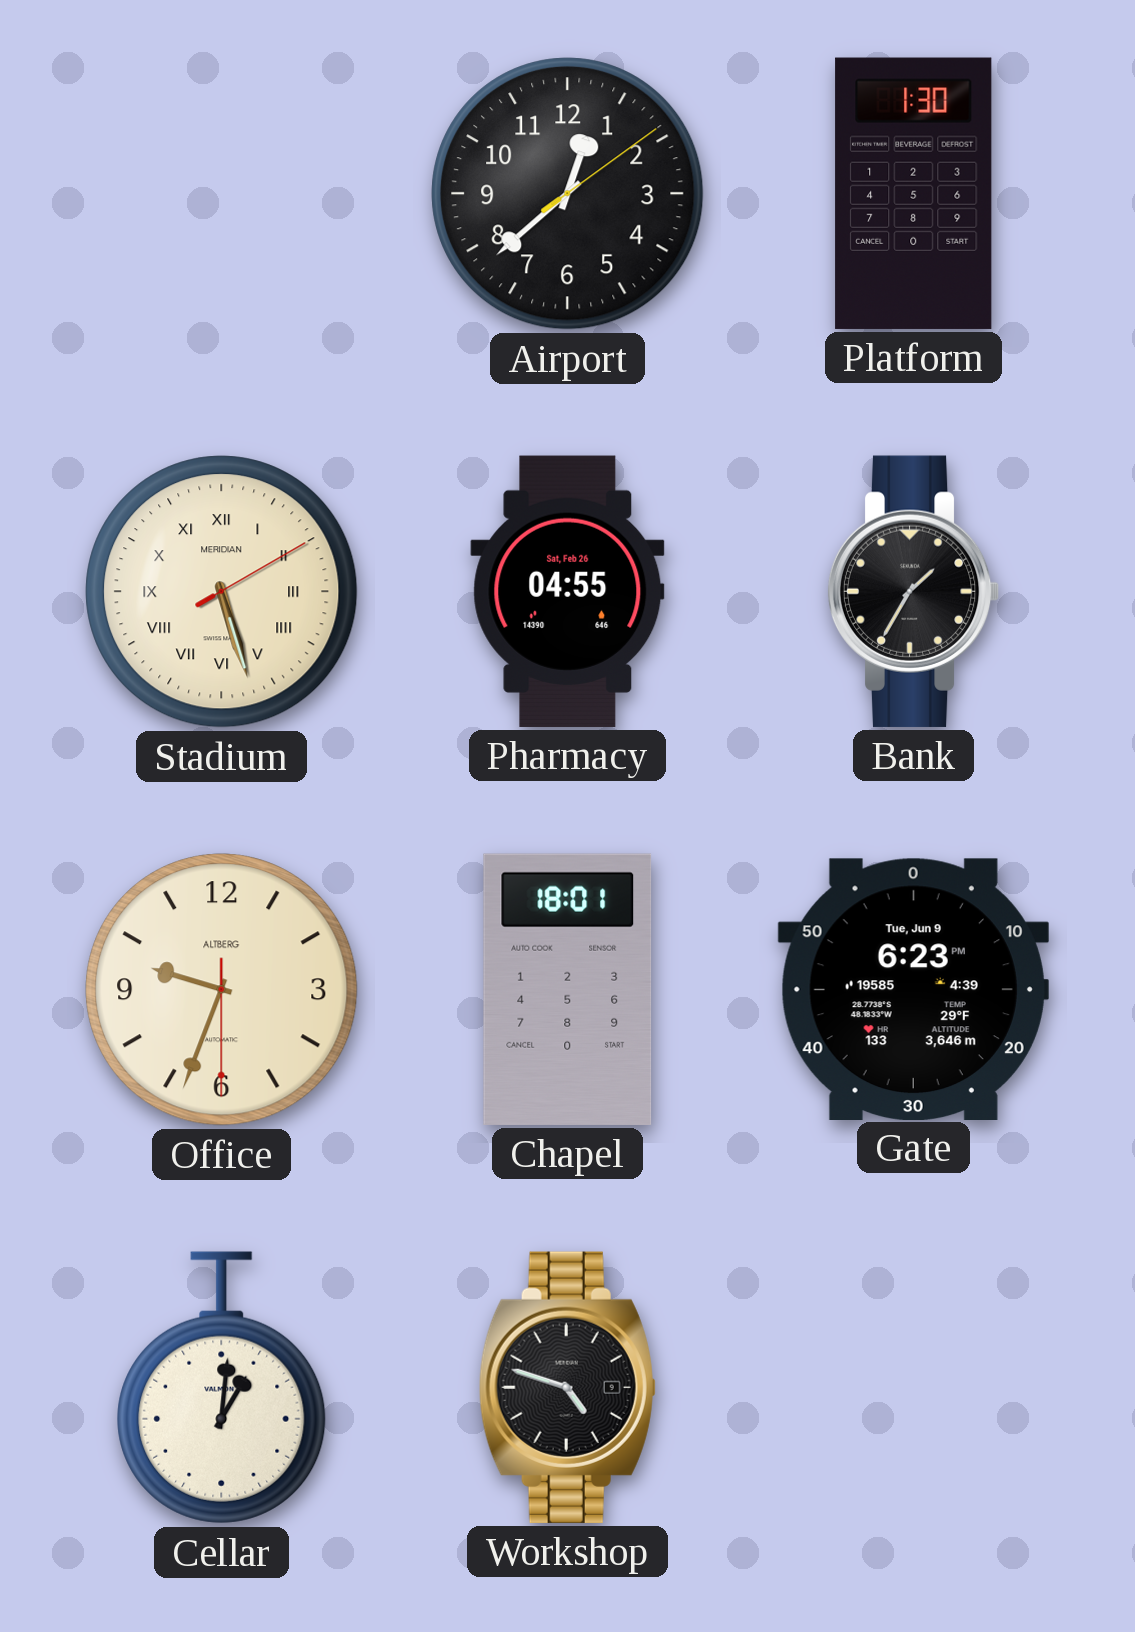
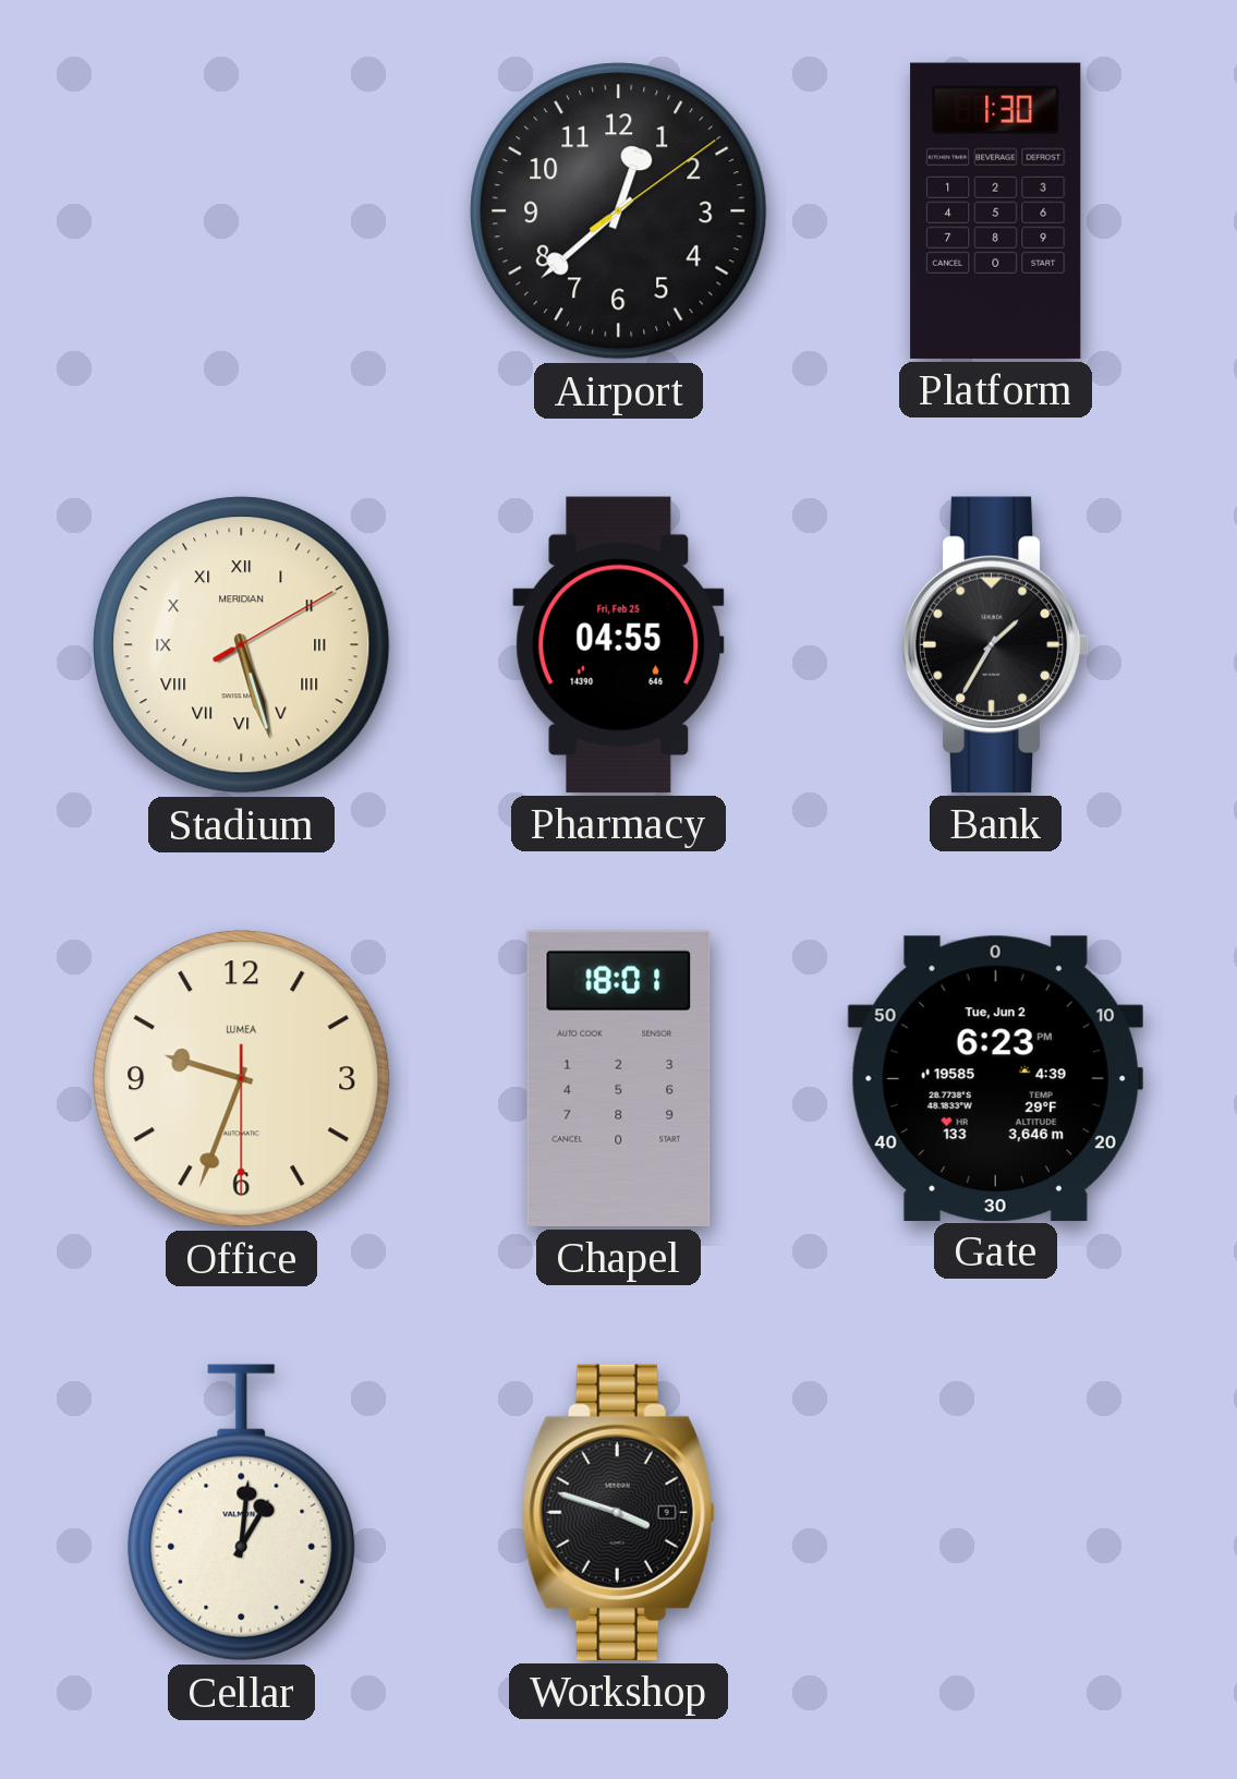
Pharmacy date: Sat, Feb 26 -> Fri, Feb 25 (619, 644)
Office brand: ALTBERG -> LUMEA (242, 1079)
Gate date: Tue, Jun 9 -> Tue, Jun 2 (995, 1078)
Workshop: 4:48 -> 3:48 (618, 1512)
